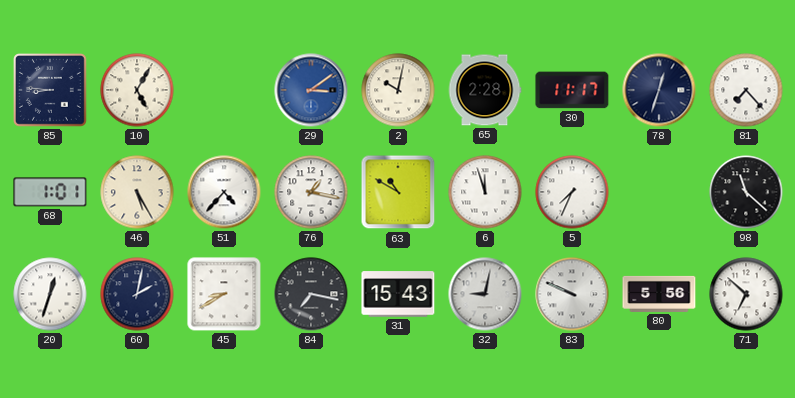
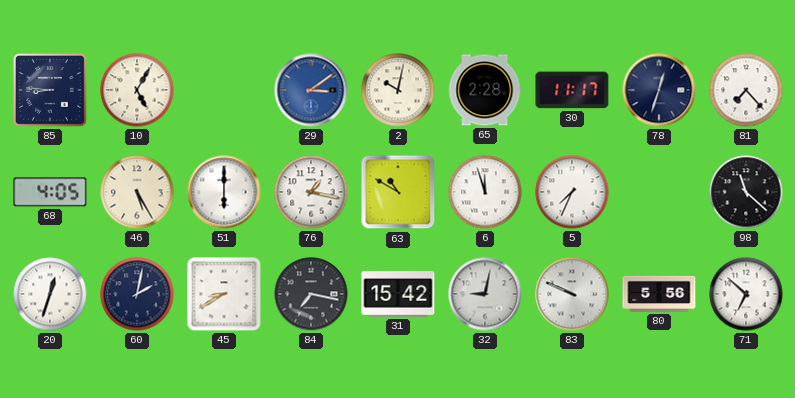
68: 1:01 -> 4:05 (50, 192)
51: 4:37 -> 6:00 (224, 192)
31: 15:43 -> 15:42 (398, 294)
